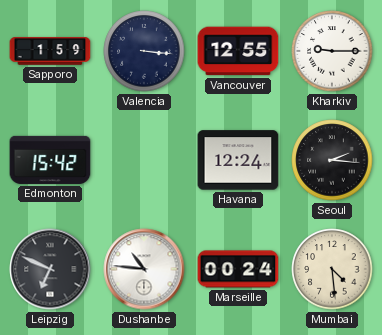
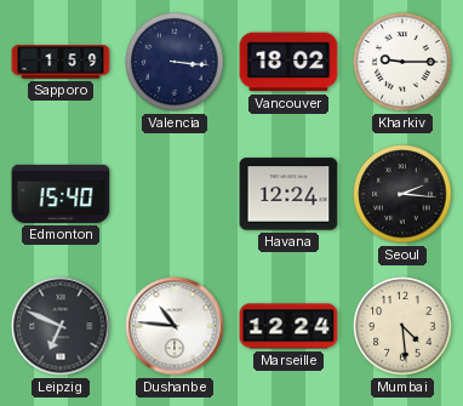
Vancouver: 12:55 -> 18:02 (288, 62)
Edmonton: 15:42 -> 15:40 (61, 194)
Marseille: 00:24 -> 12:24 (288, 326)
